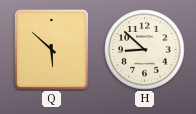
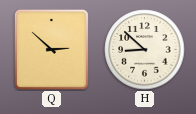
Q: 5:52 -> 2:52 (51, 49)
